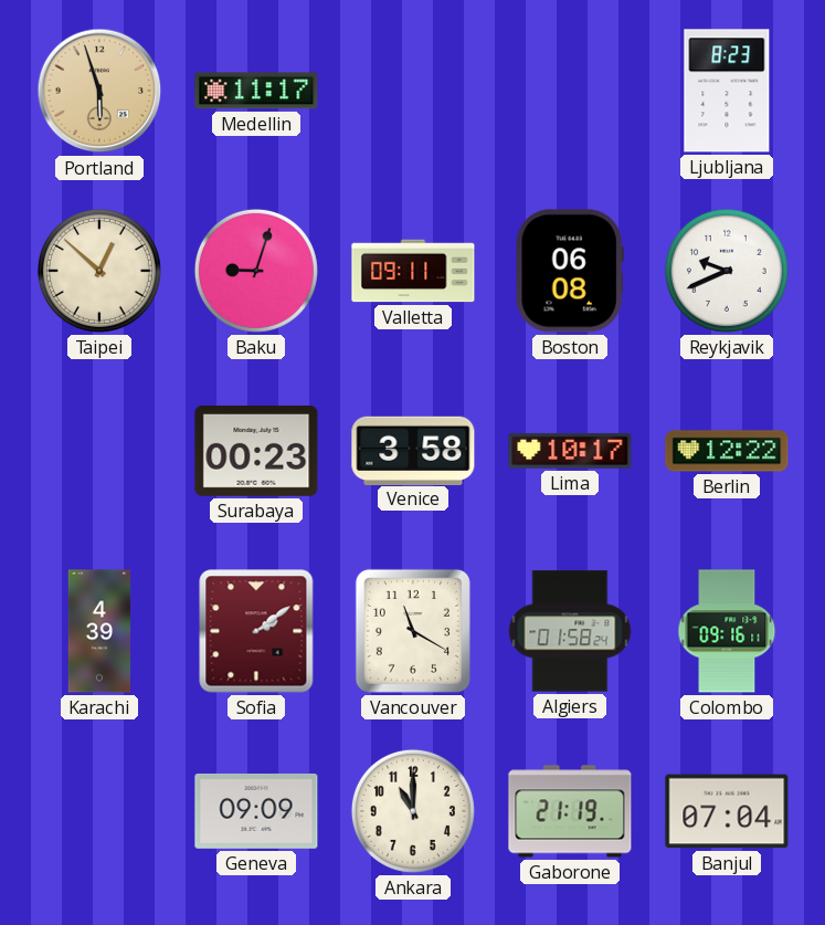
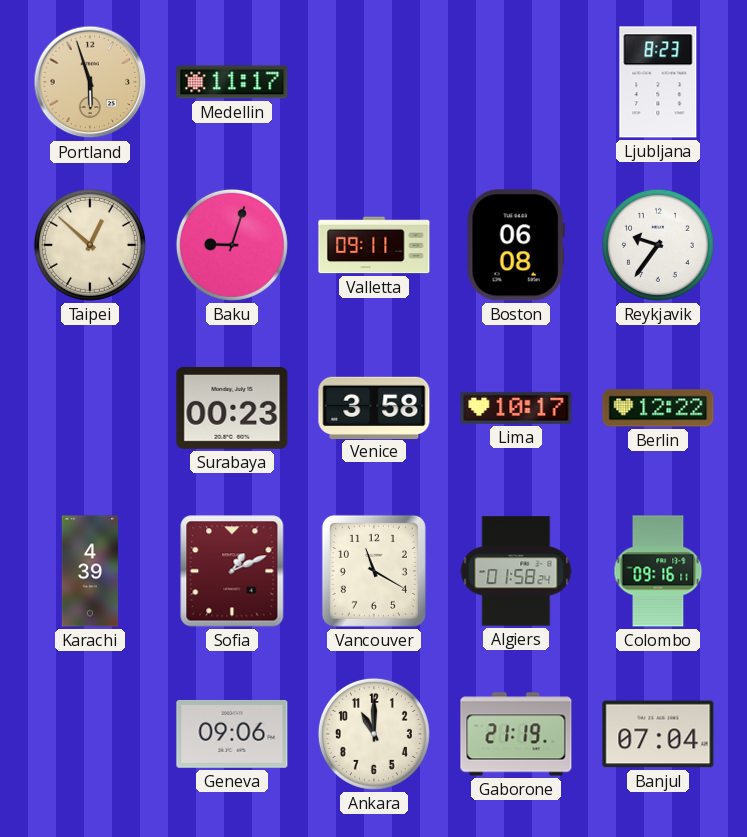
Reykjavik: 9:41 -> 9:36 (658, 245)
Sofia: 2:09 -> 1:11 (232, 571)
Geneva: 09:09 -> 09:06 (232, 734)
